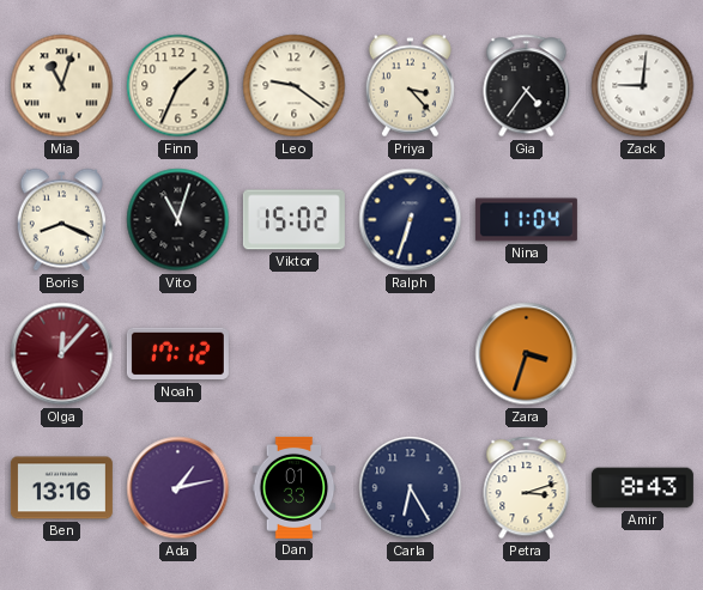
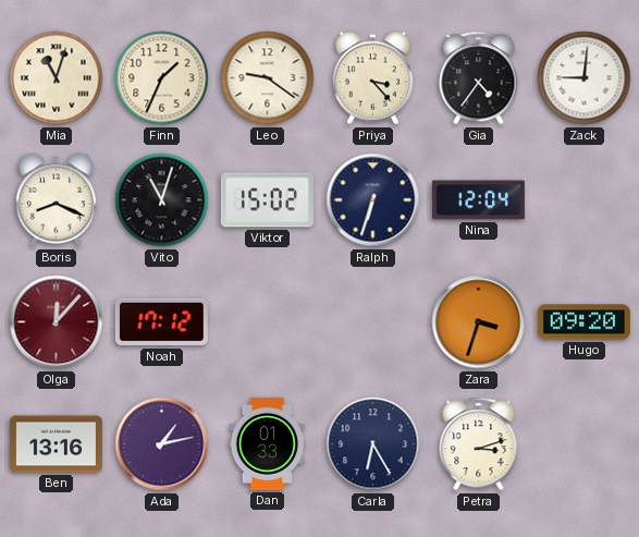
Nina: 11:04 -> 12:04 (478, 200)
Hugo: none -> 09:20 (583, 322)
Amir: 8:43 -> none (642, 488)
